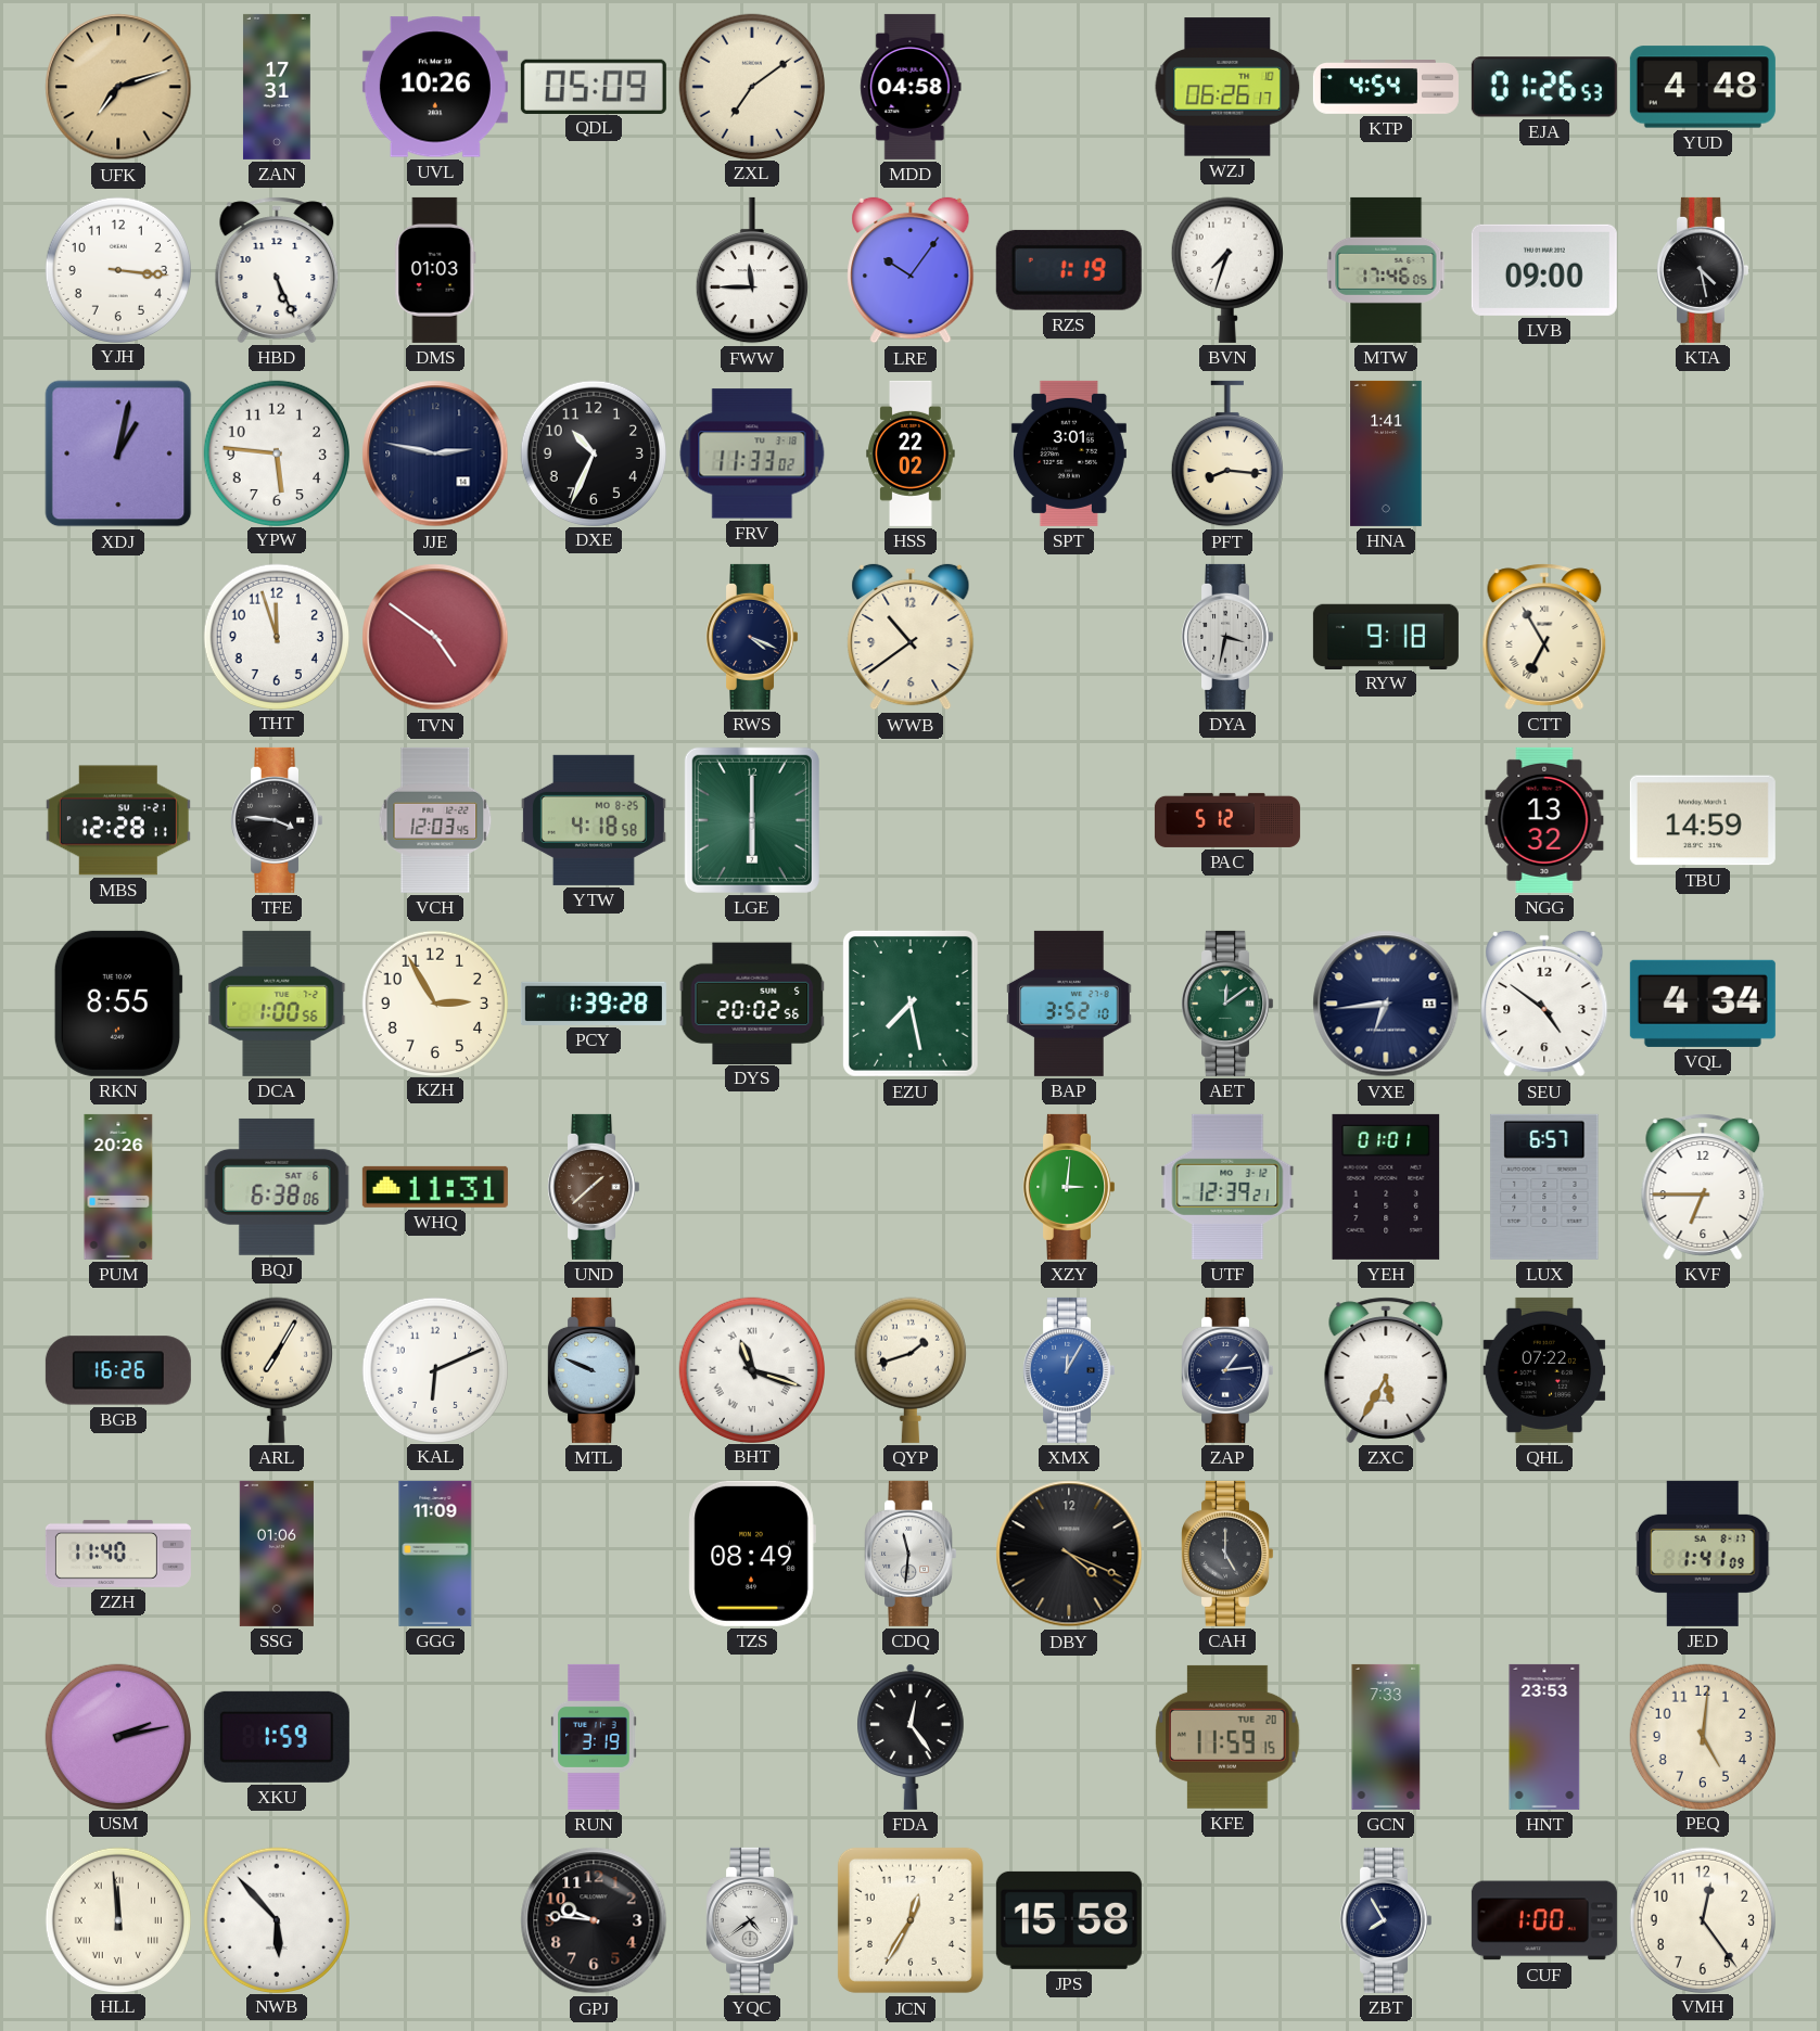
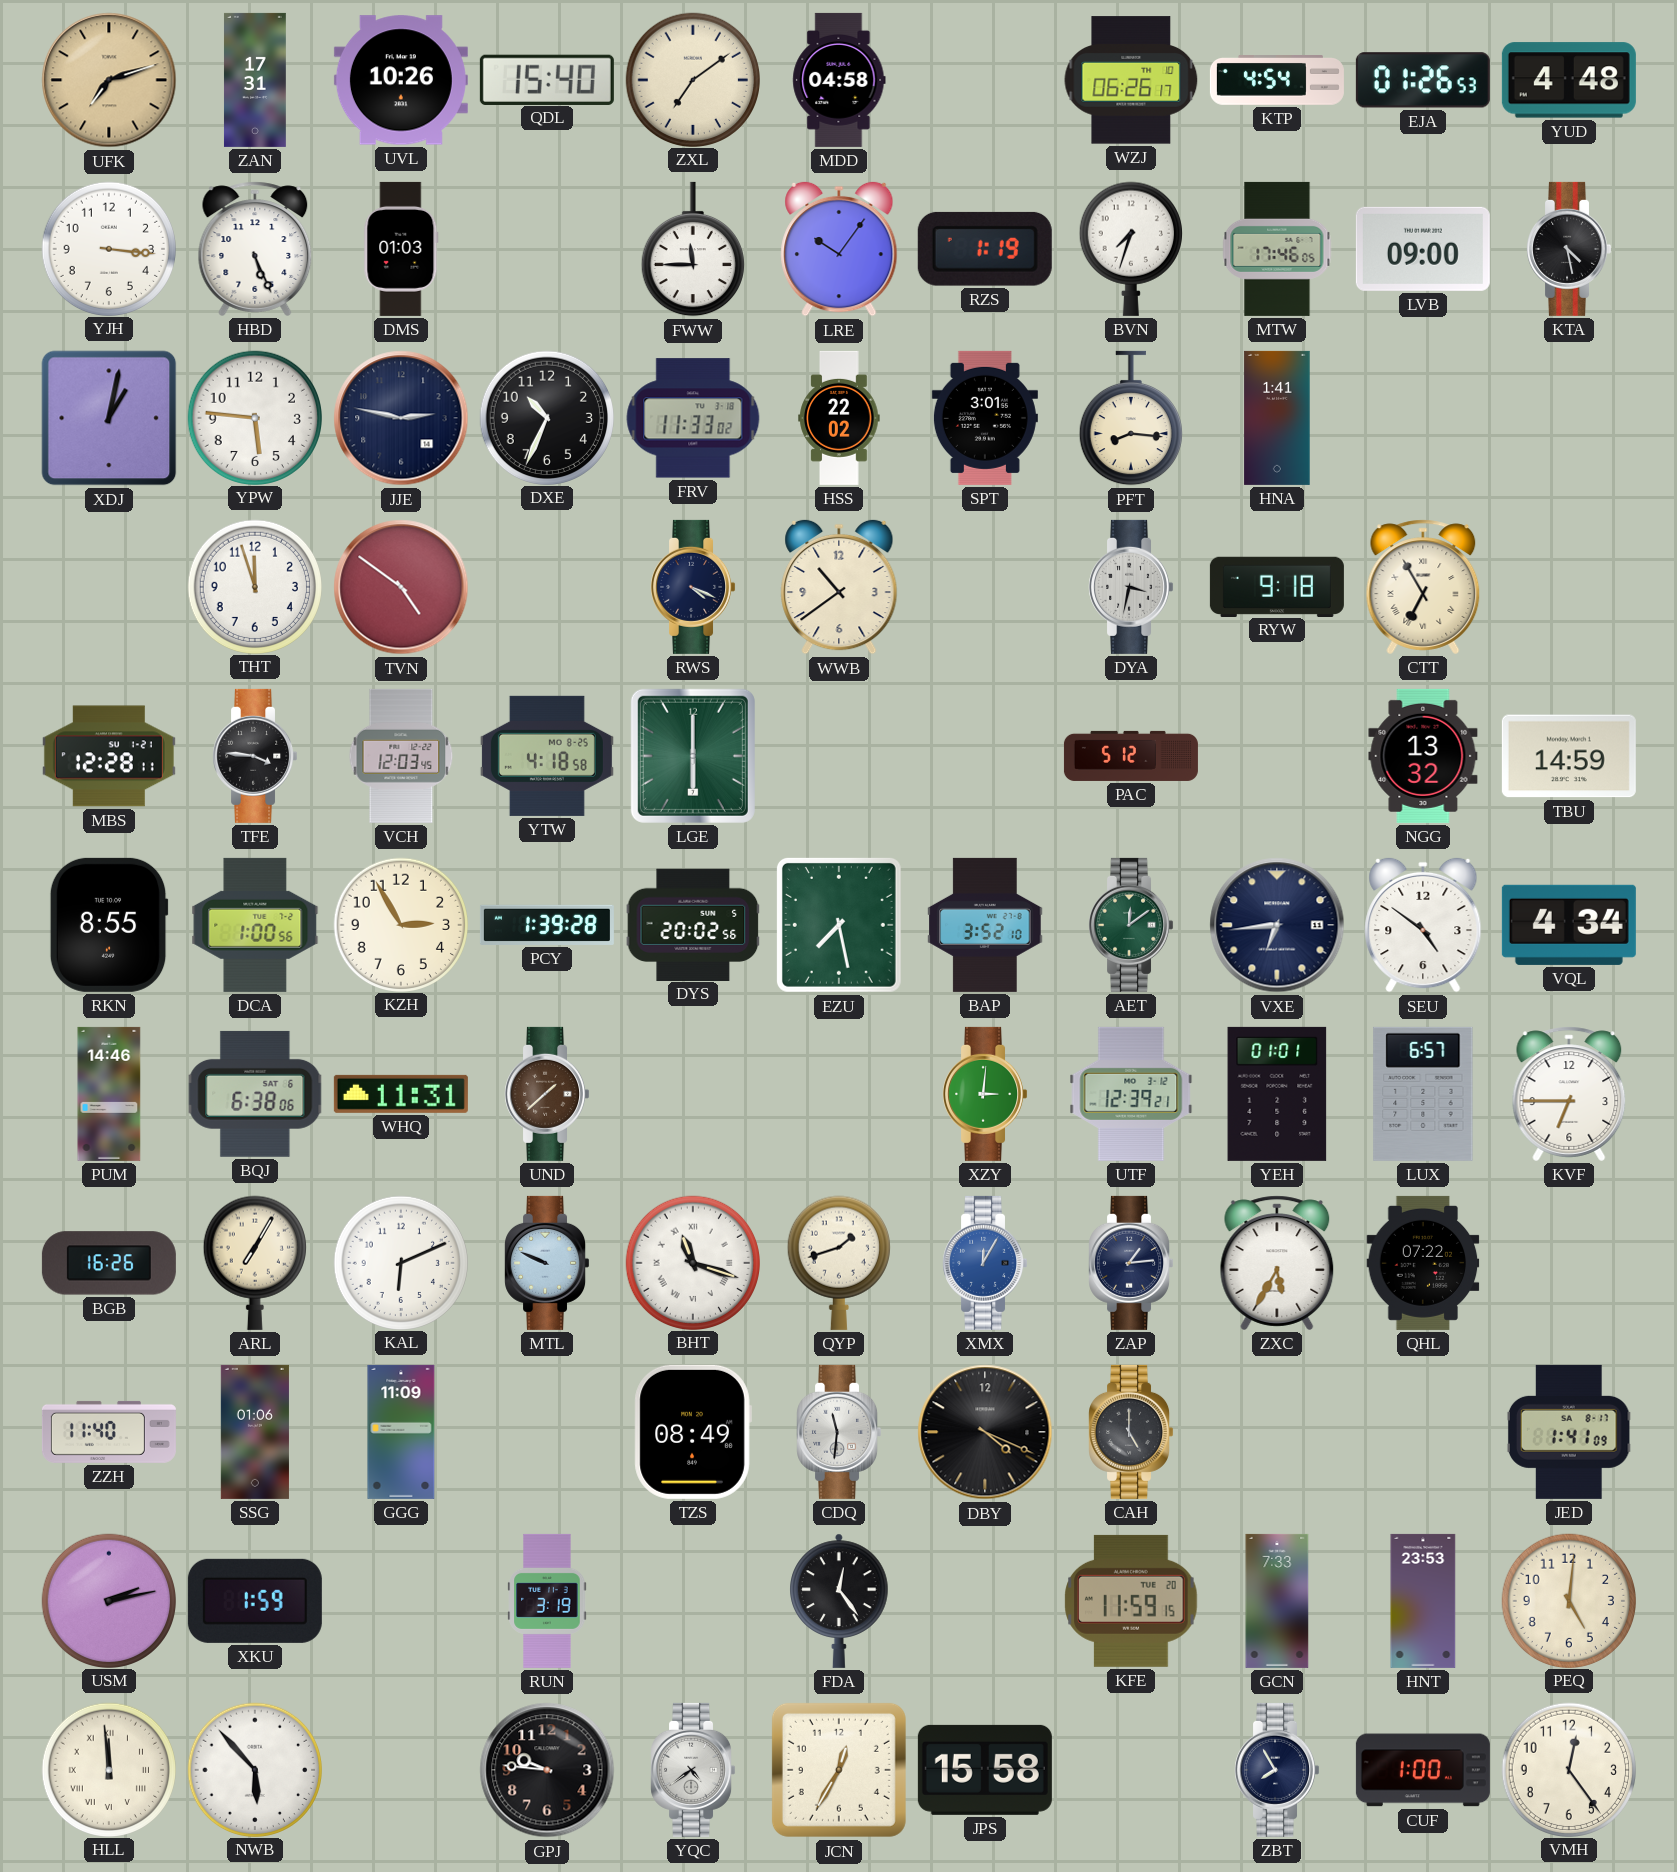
QDL: 05:09 -> 15:40 (547, 79)
PUM: 20:26 -> 14:46 (109, 1094)
